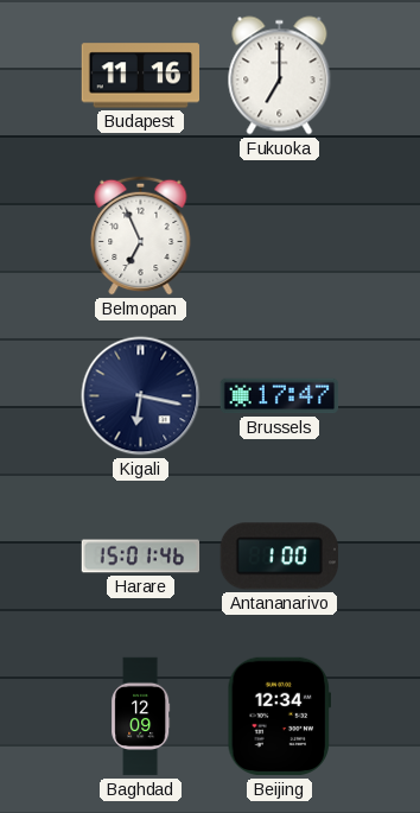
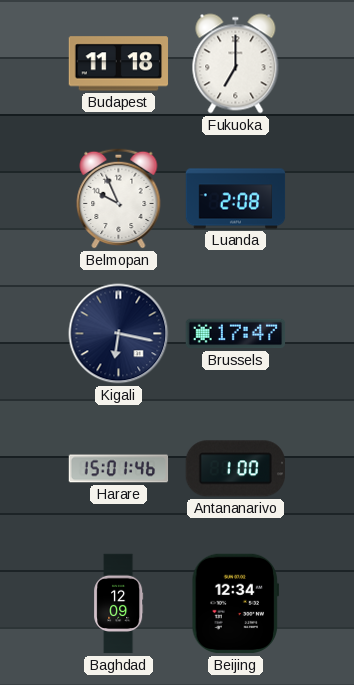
Budapest: 11:16 -> 11:18 (119, 64)
Belmopan: 6:56 -> 9:56 (119, 198)
Luanda: none -> 2:08 (236, 199)
